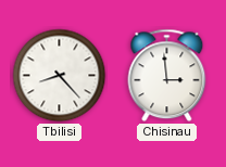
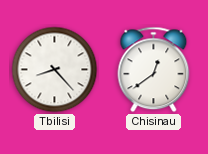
Chisinau: 2:59 -> 12:39 (154, 70)
